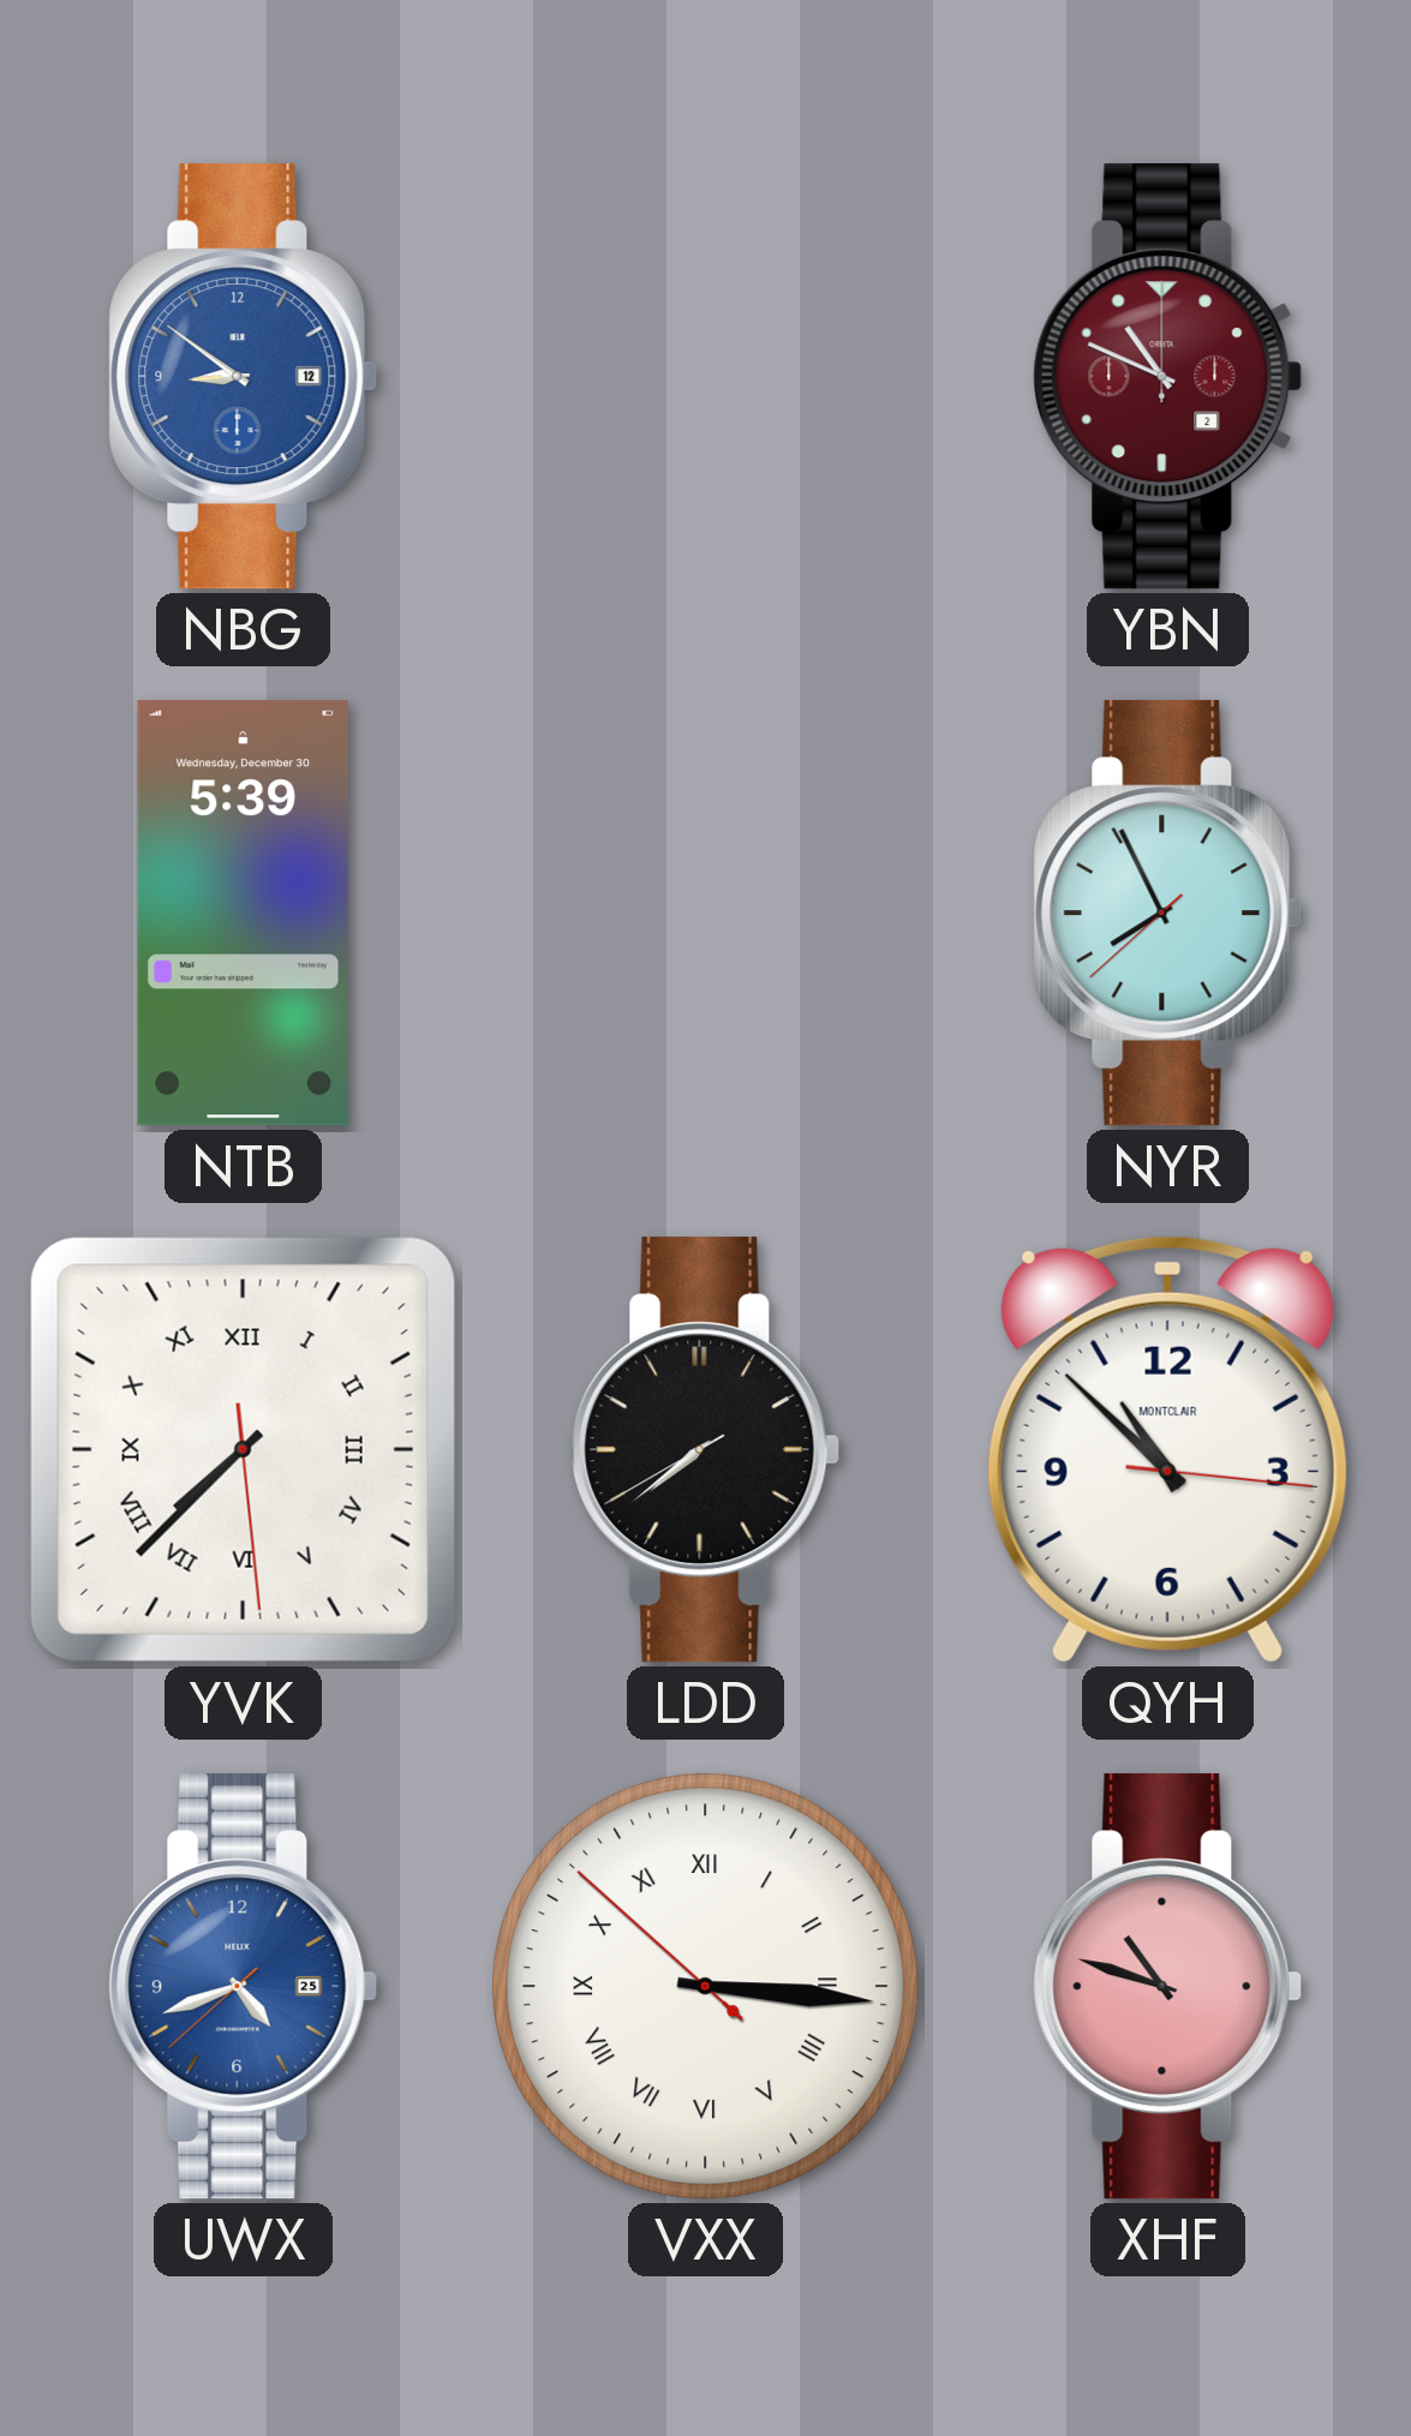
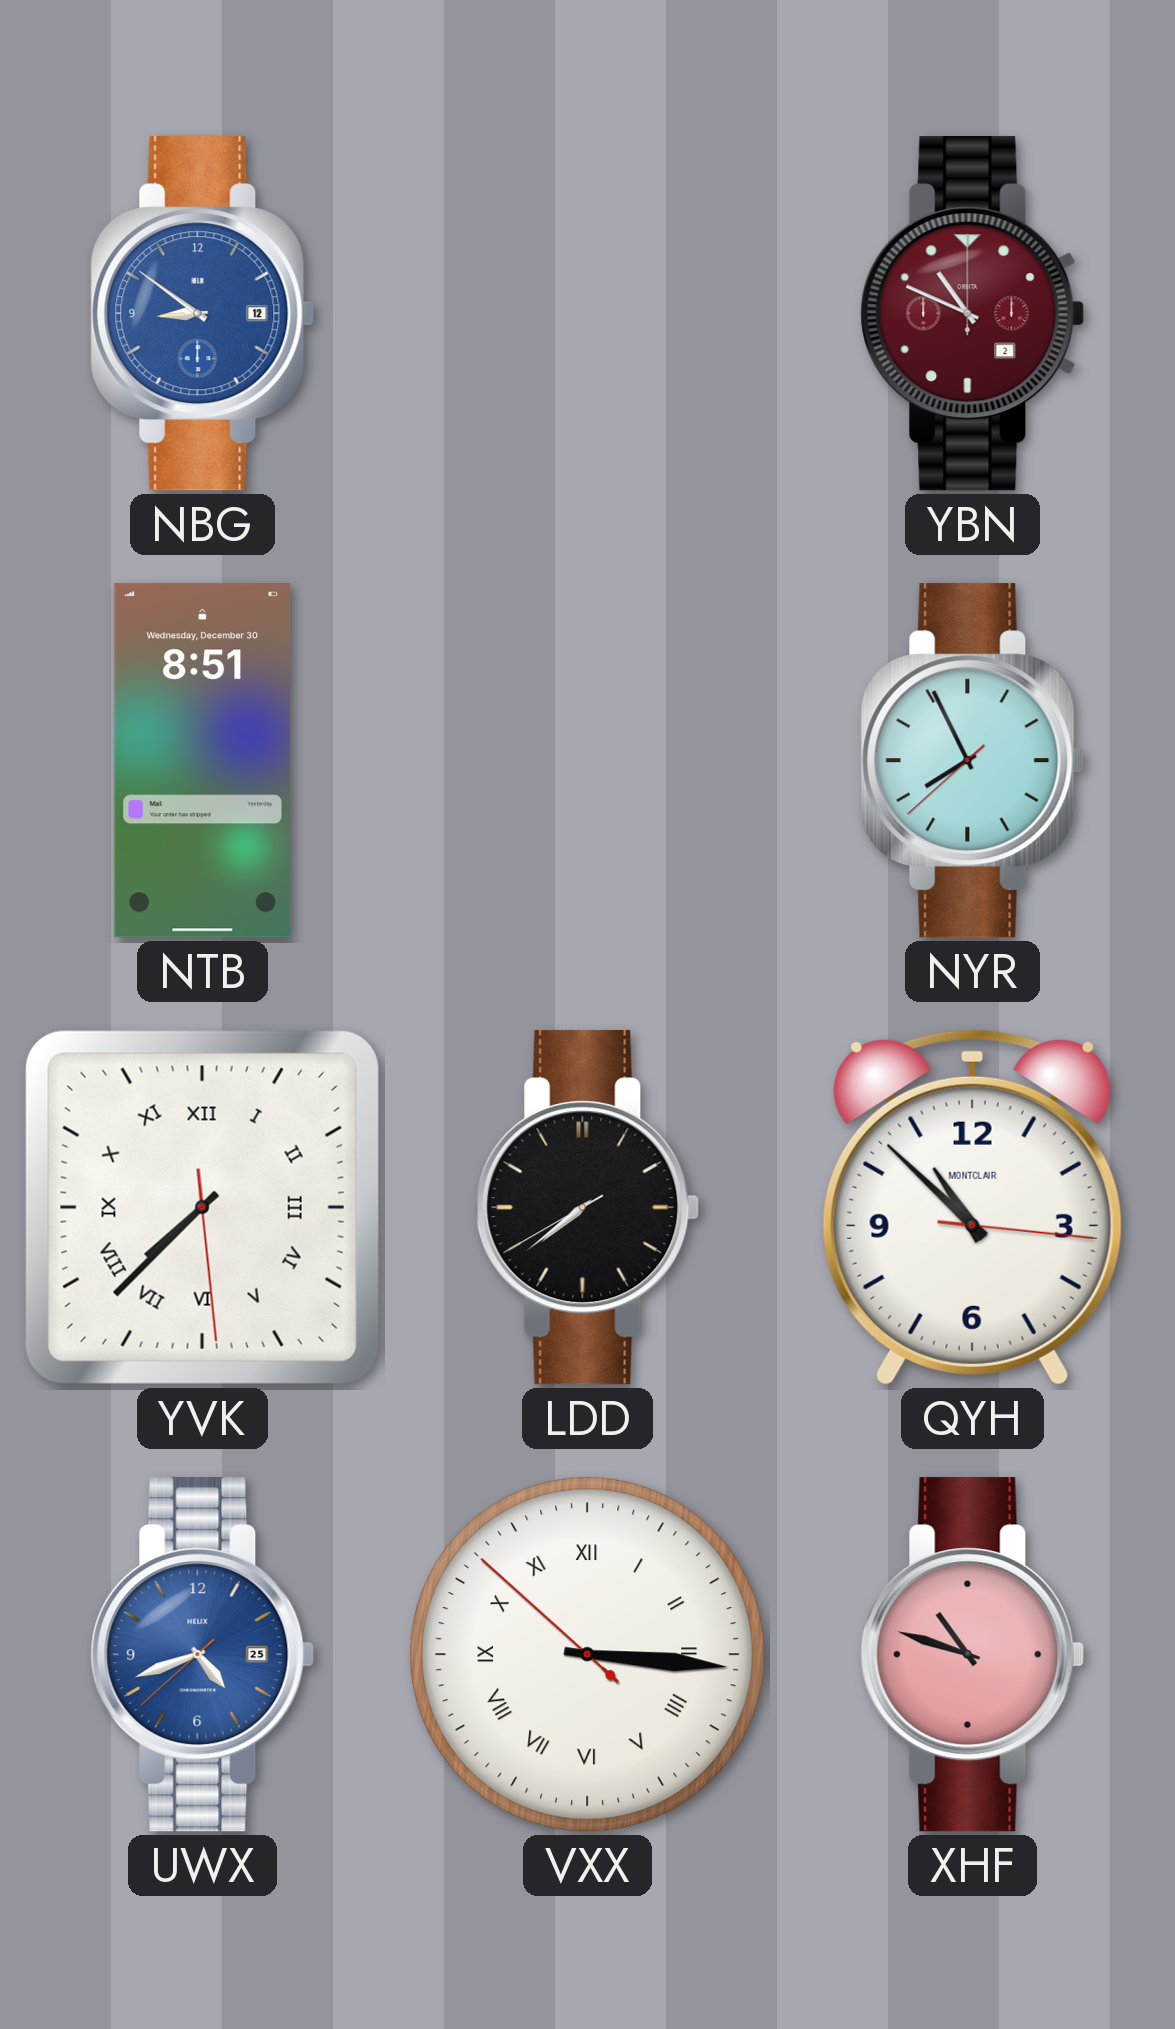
NTB: 5:39 -> 8:51 (202, 761)
